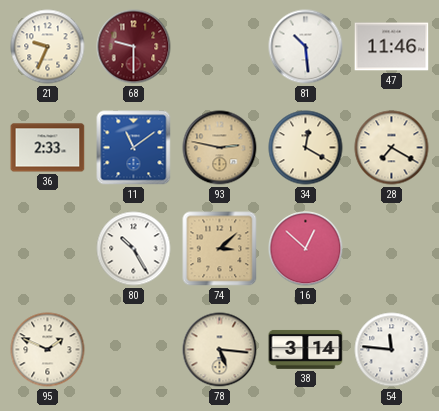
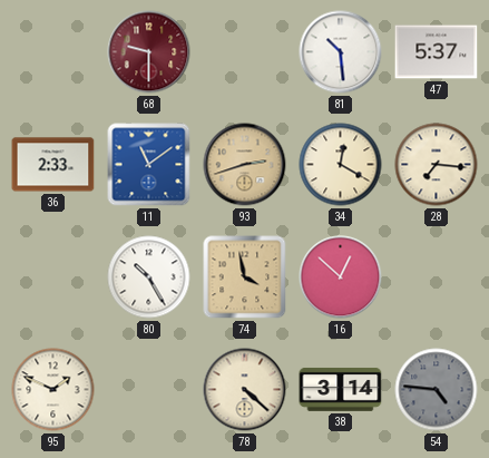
21: 9:34 -> none (48, 47)
47: 11:46 -> 5:37 (437, 52)
93: 2:47 -> 2:42 (245, 165)
28: 7:20 -> 7:16 (437, 165)
74: 3:08 -> 3:58 (245, 277)
78: 5:16 -> 4:22 (245, 390)
54: 11:46 -> 4:46 (437, 390)
54 dial: white -> grey (437, 390)
